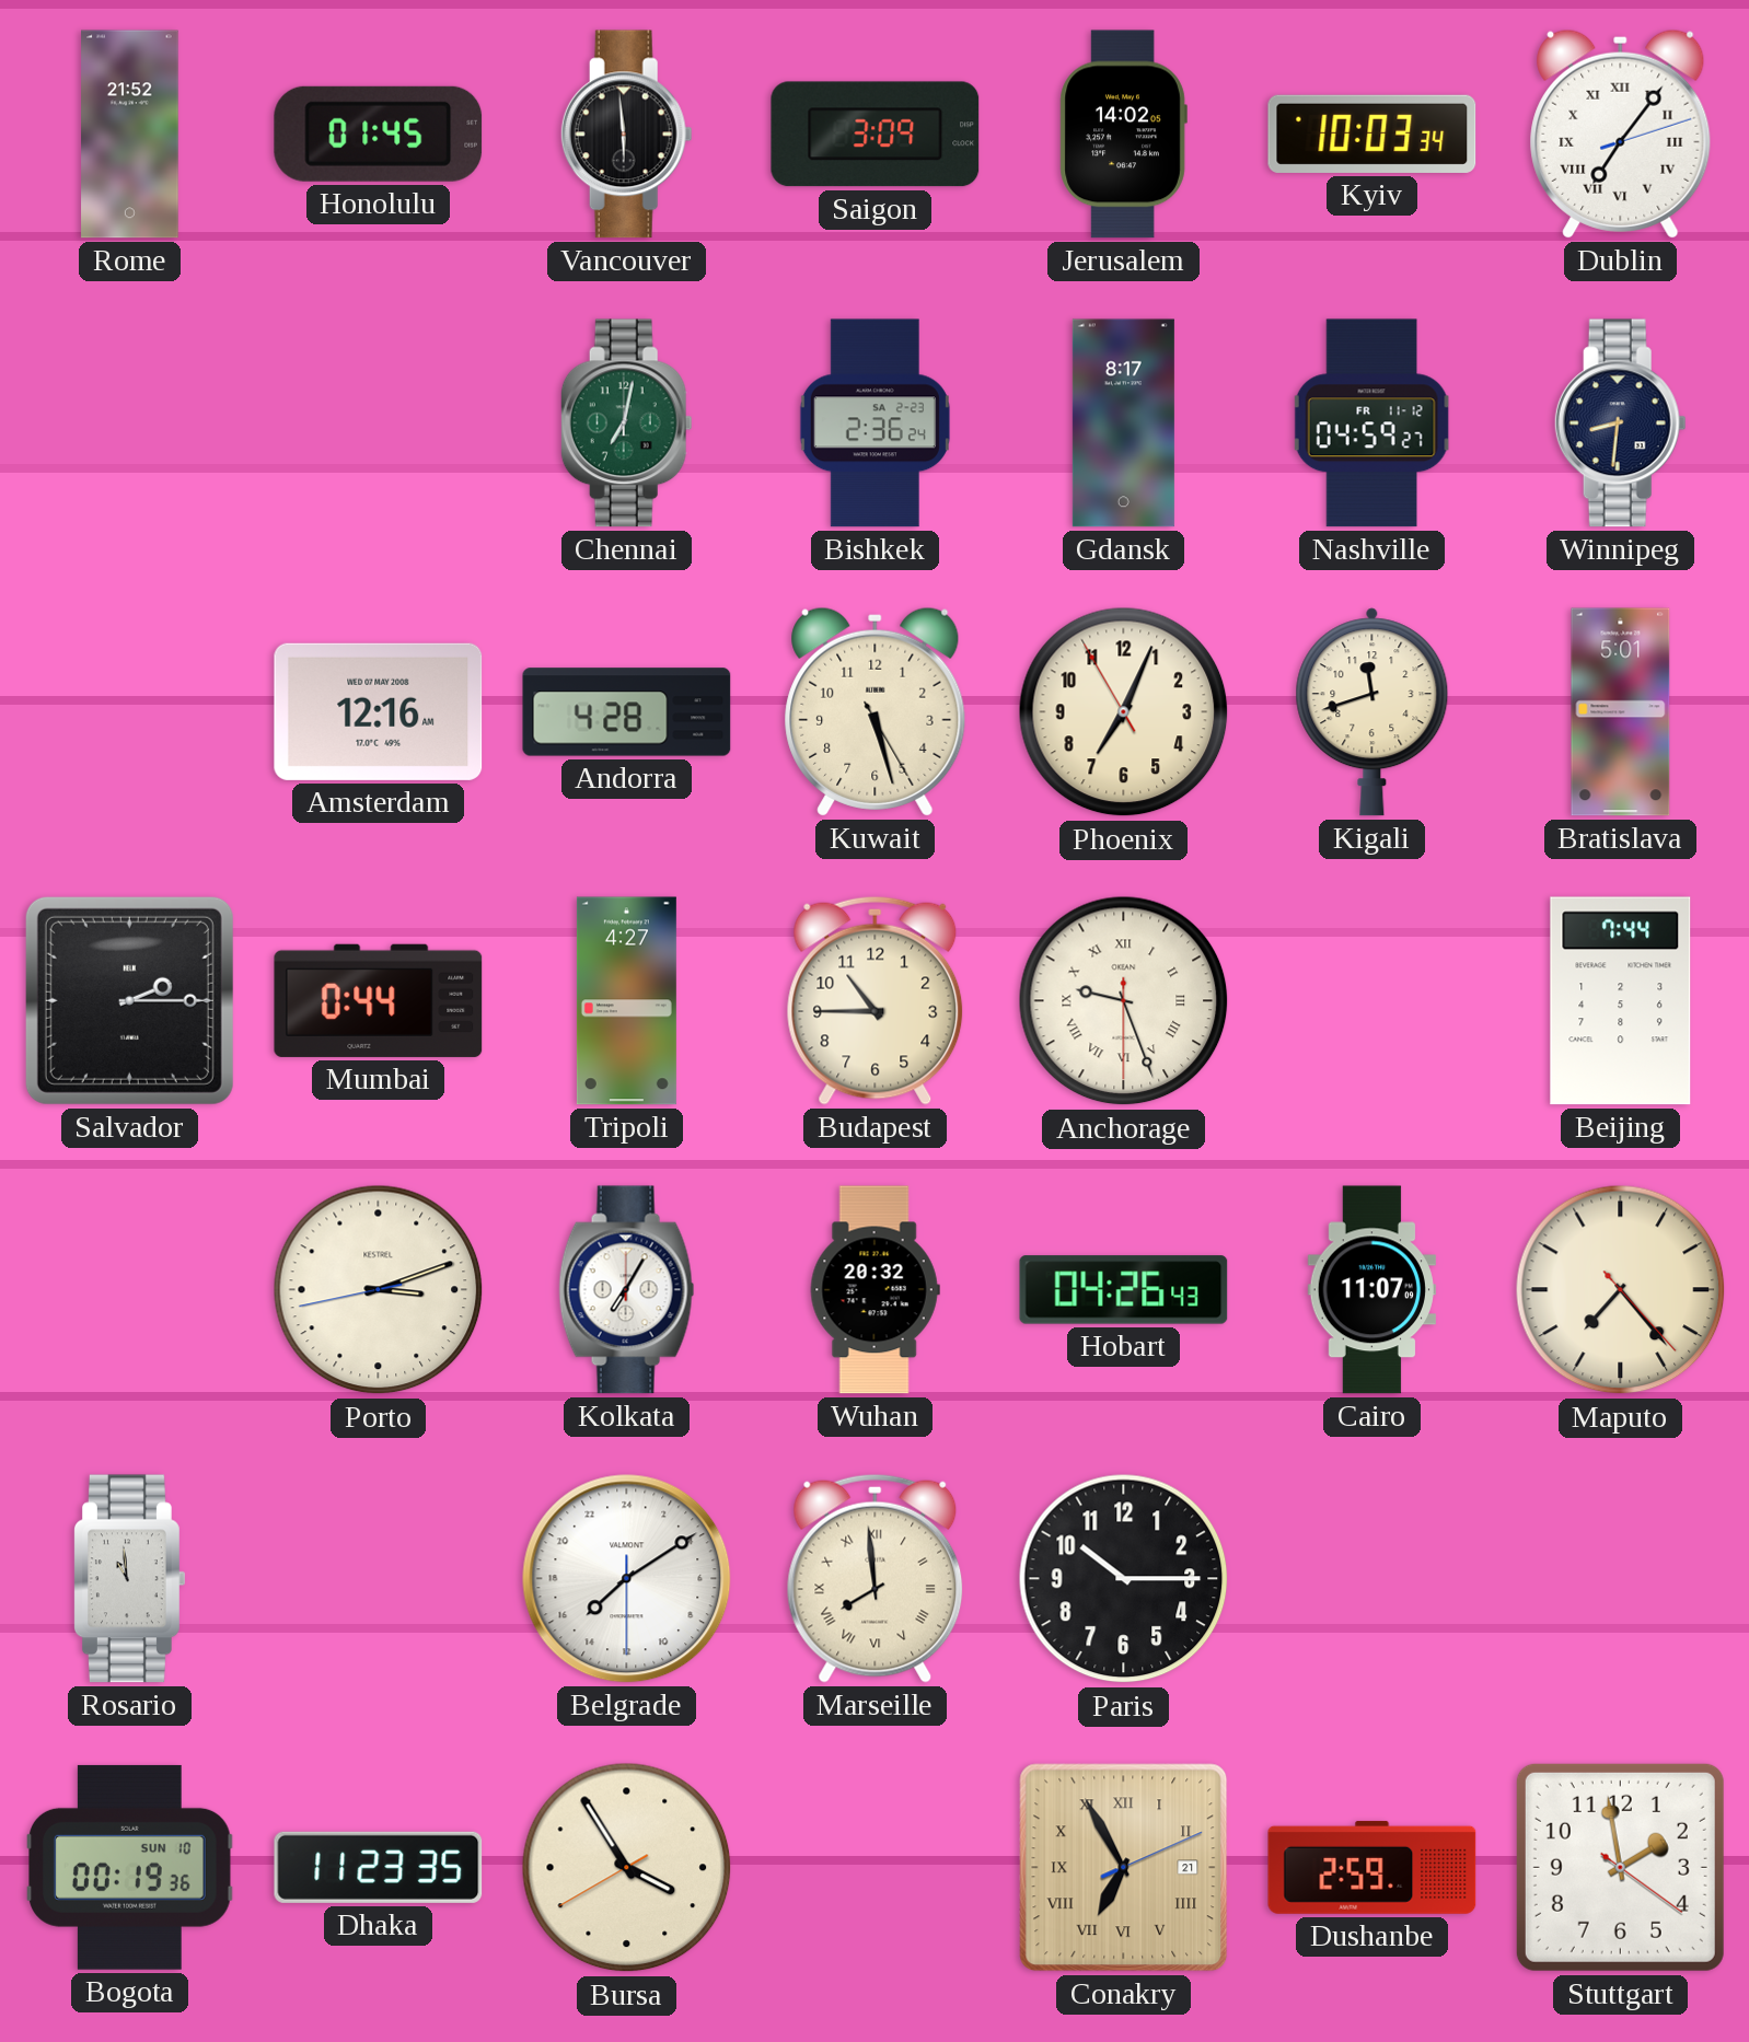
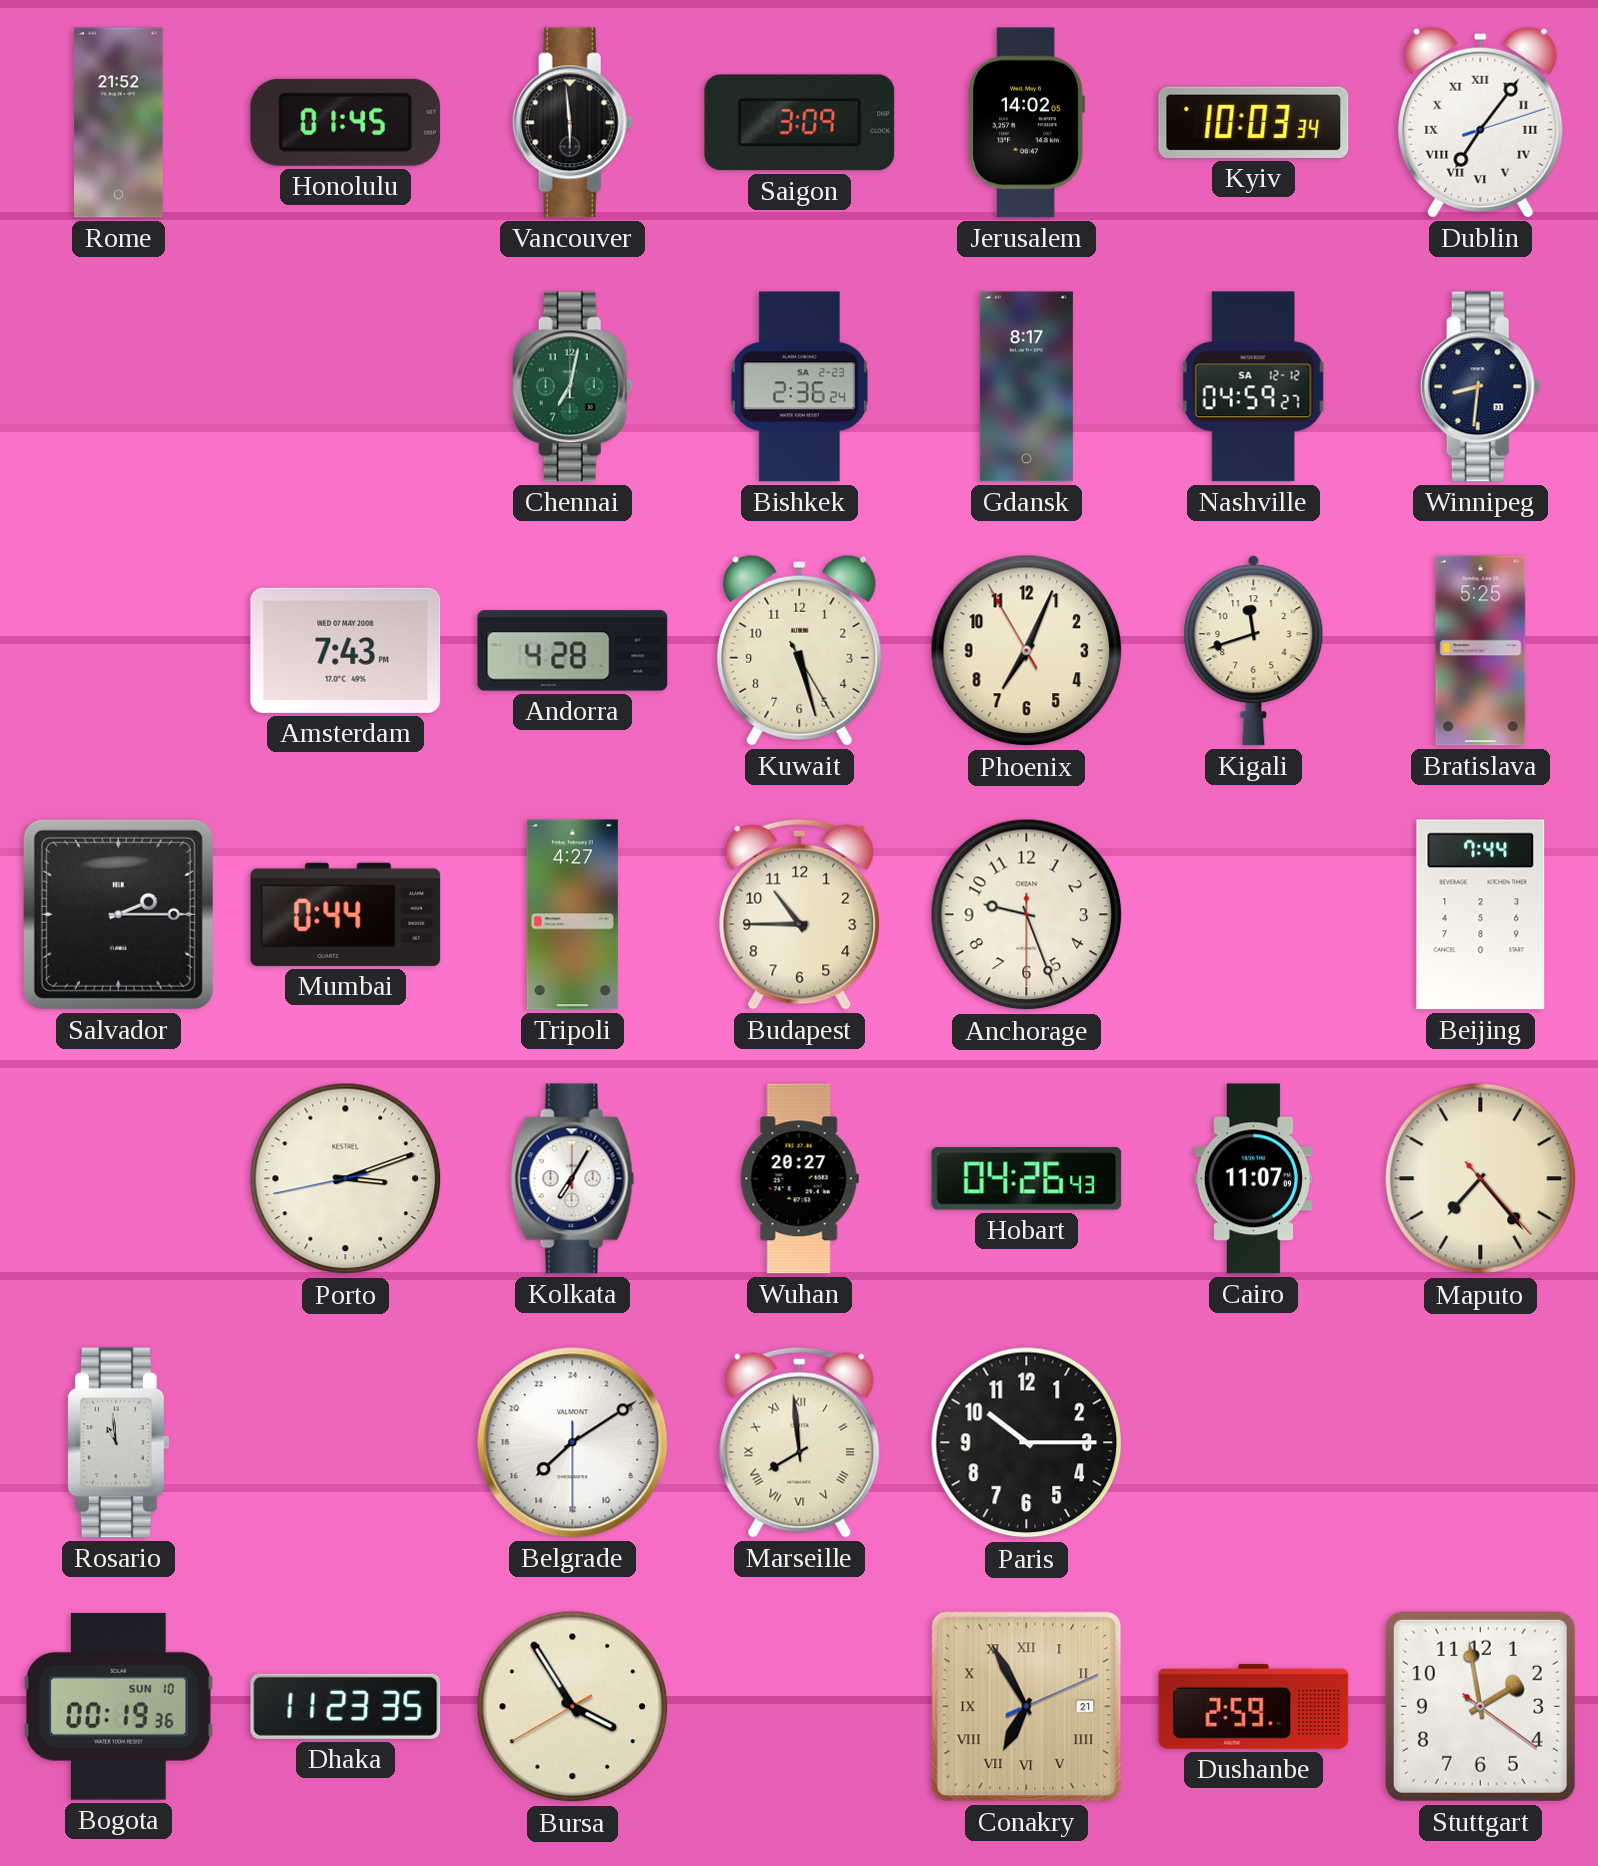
Nashville date: FR 11-12 -> SA 12-12 (1254, 387)
Amsterdam: 12:16 -> 7:43 (346, 650)
Bratislava: 5:01 -> 5:25 (1481, 651)
Anchorage numerals: Roman -> Arabic (1027, 915)
Wuhan: 20:32 -> 20:27 (799, 1179)
